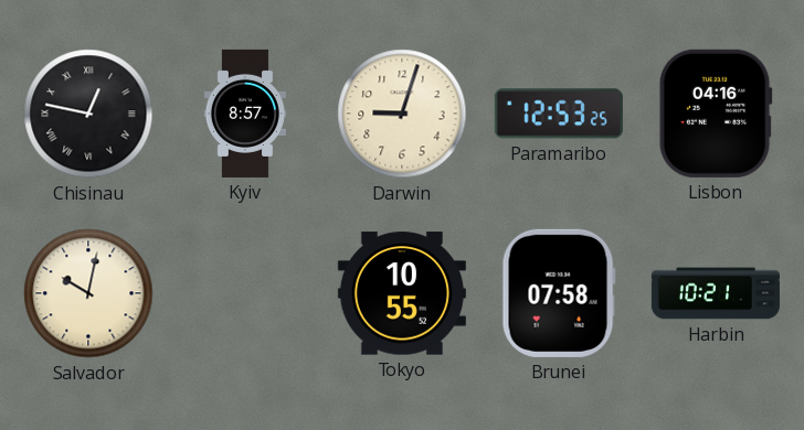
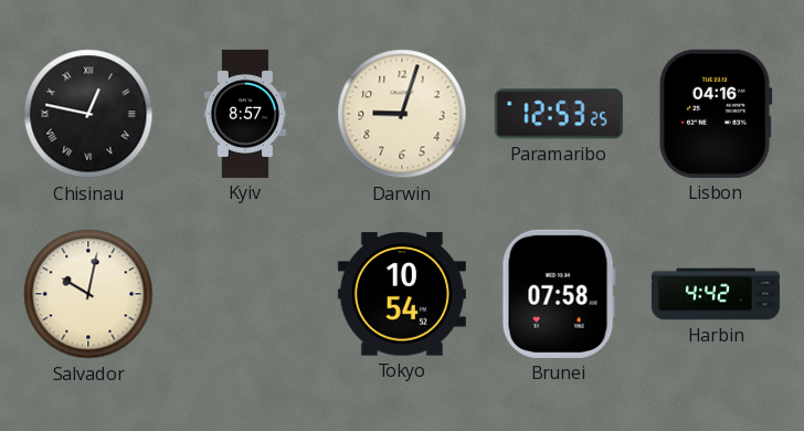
Tokyo: 10:55 -> 10:54 (402, 294)
Harbin: 10:21 -> 4:42 (716, 294)
